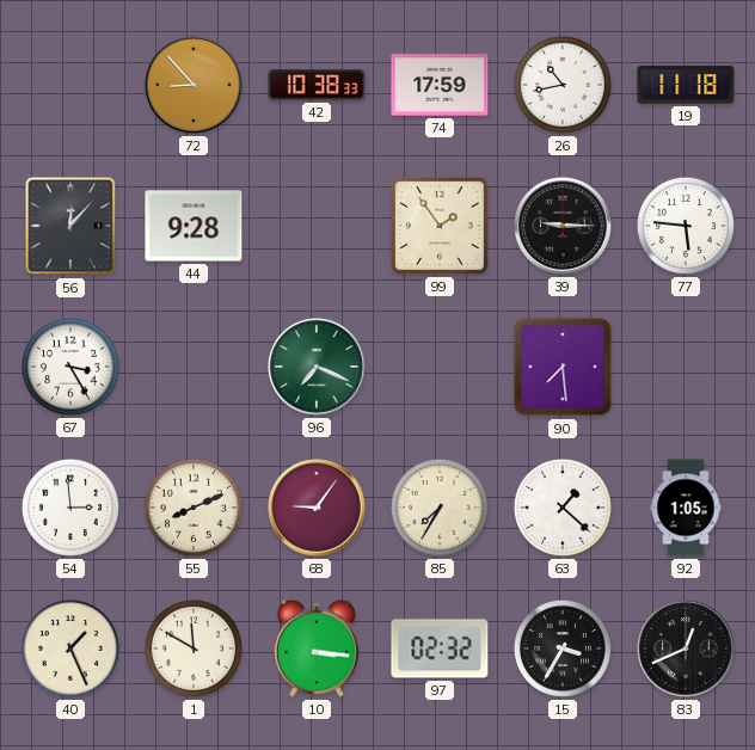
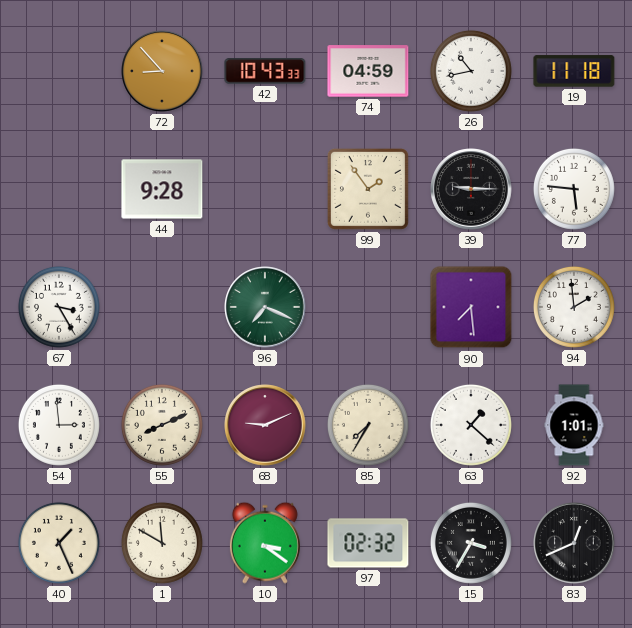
42: 10:38 -> 10:43 (265, 71)
74: 17:59 -> 04:59 (368, 71)
56: 12:07 -> none (70, 226)
94: none -> 1:59 (574, 307)
68: 9:06 -> 9:11 (265, 425)
92: 1:05 -> 1:01 (574, 425)
10: 3:16 -> 3:21 (265, 543)
